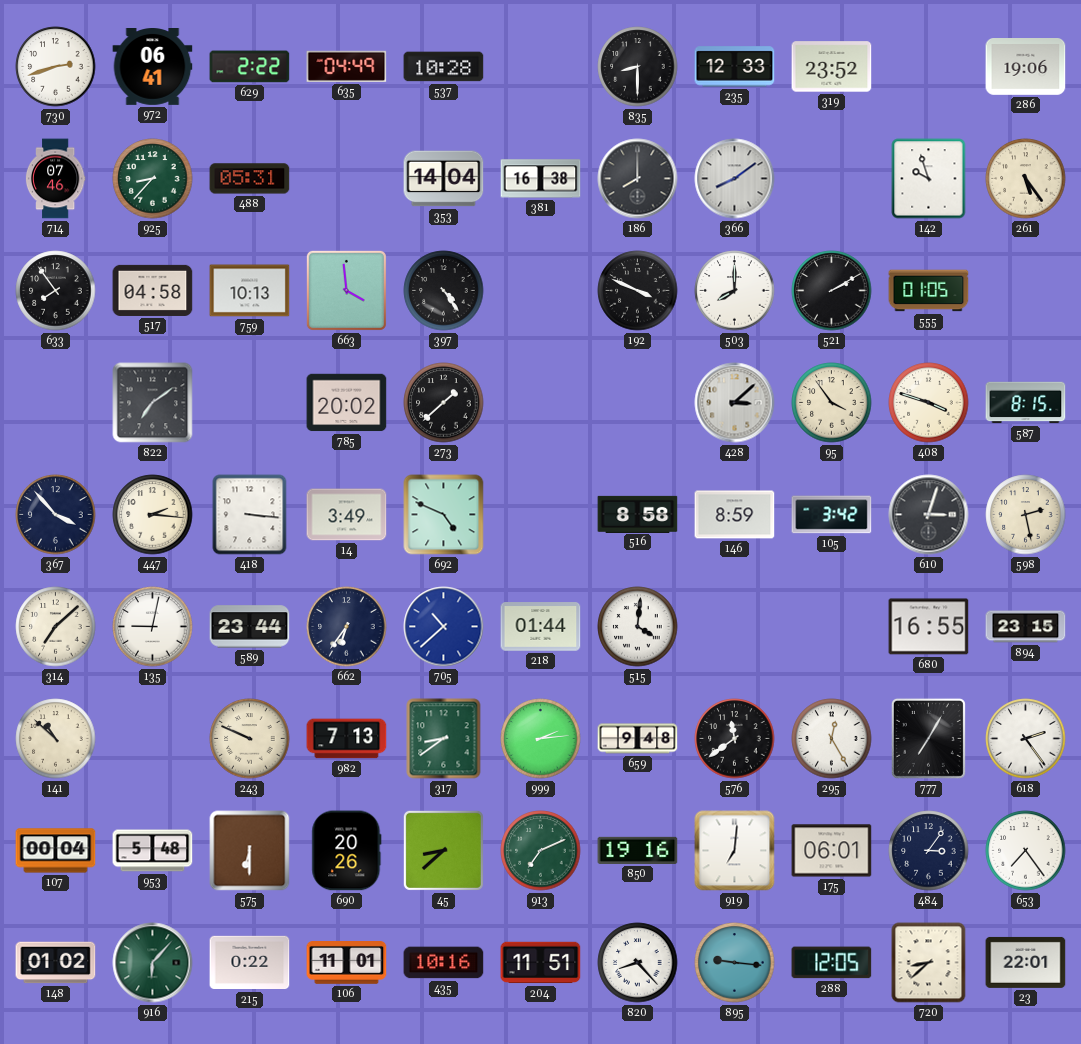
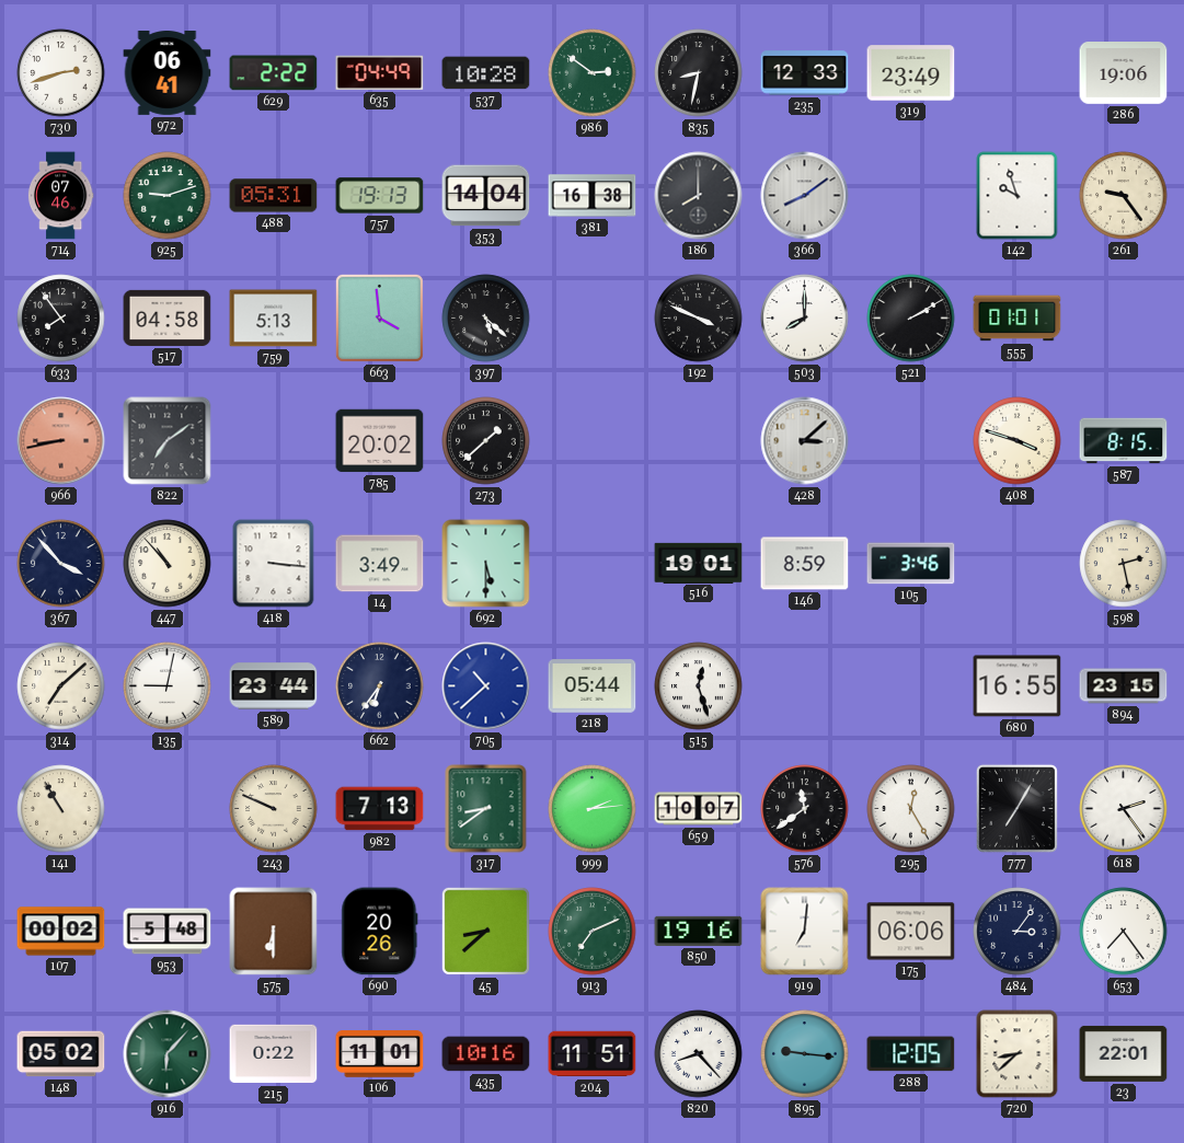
986: none -> 2:51 (593, 73)
835: 8:30 -> 8:32 (699, 73)
319: 23:52 -> 23:49 (911, 73)
925: 8:37 -> 9:12 (168, 196)
757: none -> 19:13 (380, 196)
261: 5:24 -> 9:24 (1124, 196)
759: 10:13 -> 5:13 (274, 319)
397: 4:24 -> 5:22 (486, 319)
555: 01:05 -> 01:01 (1018, 319)
966: none -> 8:43 (61, 441)
95: 3:54 -> none (832, 403)
447: 2:16 -> 10:53 (168, 564)
692: 4:49 -> 5:30 (486, 564)
516: 8:58 -> 19:01 (699, 563)
105: 3:42 -> 3:46 (911, 564)
610: 3:03 -> none (929, 515)
218: 01:44 -> 05:44 (593, 686)
515: 4:01 -> 12:27 (699, 686)
141: 10:52 -> 10:55 (61, 809)
659: 9:48 -> 10:07 (699, 809)
107: 00:04 -> 00:02 (61, 932)
175: 06:01 -> 06:06 (911, 932)
148: 01:02 -> 05:02 (61, 1054)
